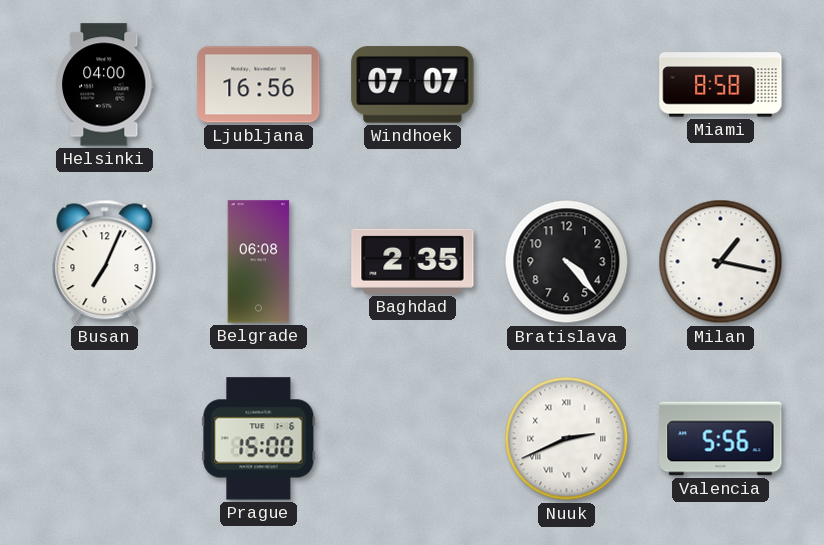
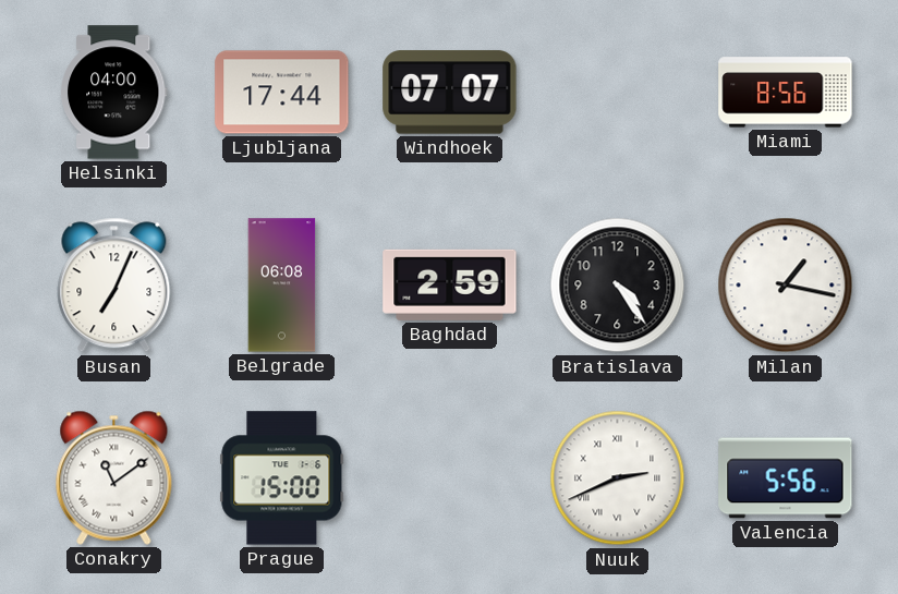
Ljubljana: 16:56 -> 17:44 (282, 93)
Miami: 8:58 -> 8:56 (786, 93)
Baghdad: 2:35 -> 2:59 (450, 284)
Bratislava: 4:23 -> 4:24 (618, 286)
Conakry: none -> 11:09 (114, 477)
